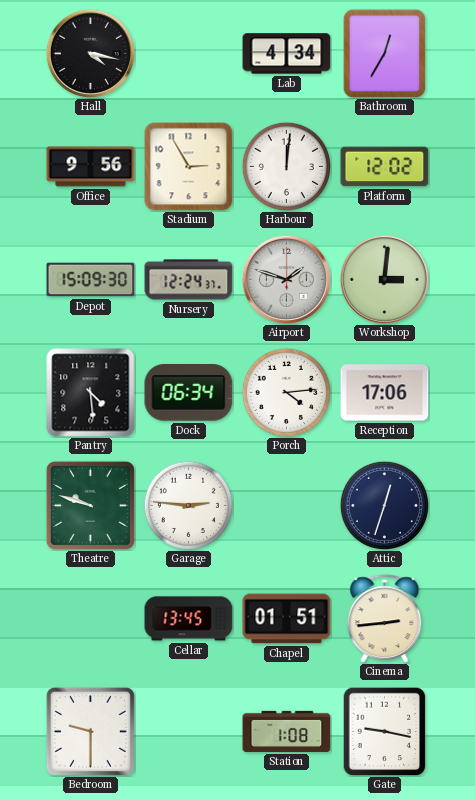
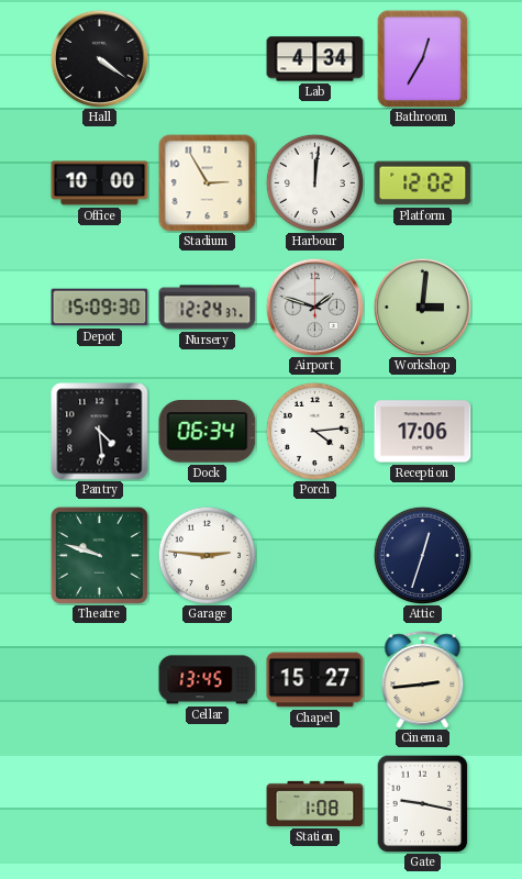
Hall: 4:17 -> 4:21 (99, 58)
Office: 9:56 -> 10:00 (100, 183)
Chapel: 01:51 -> 15:27 (315, 680)
Bedroom: 9:30 -> none (90, 731)
